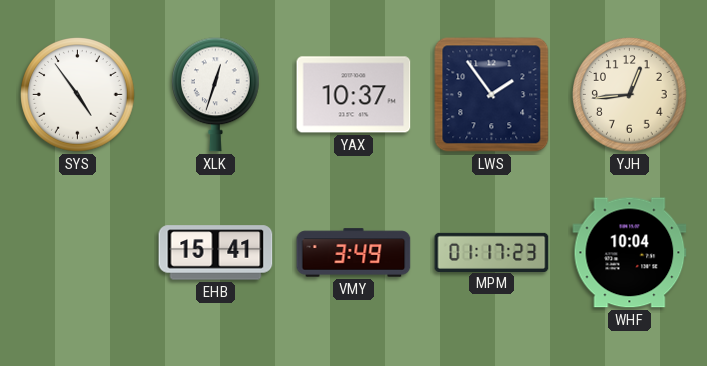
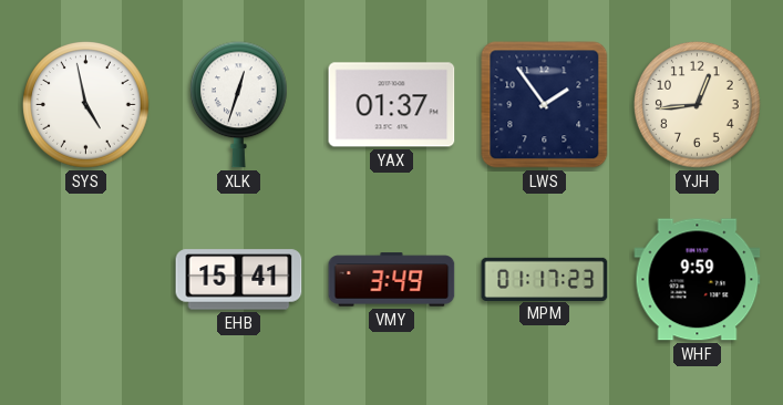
SYS: 4:54 -> 4:58 (86, 105)
YAX: 10:37 -> 01:37 (392, 105)
WHF: 10:04 -> 9:59 (698, 280)
